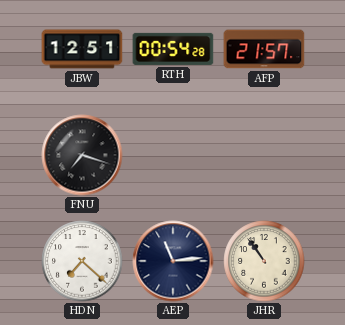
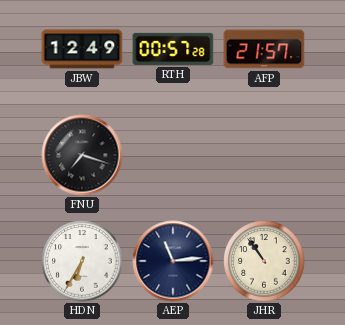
JBW: 12:51 -> 12:49 (82, 49)
RTH: 00:54 -> 00:57 (173, 49)
HDN: 7:22 -> 6:35 (82, 261)
